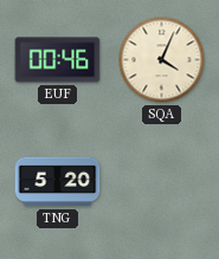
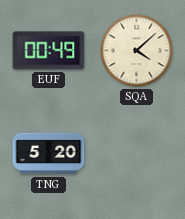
EUF: 00:46 -> 00:49 (49, 51)
SQA: 4:04 -> 4:08 (137, 51)
